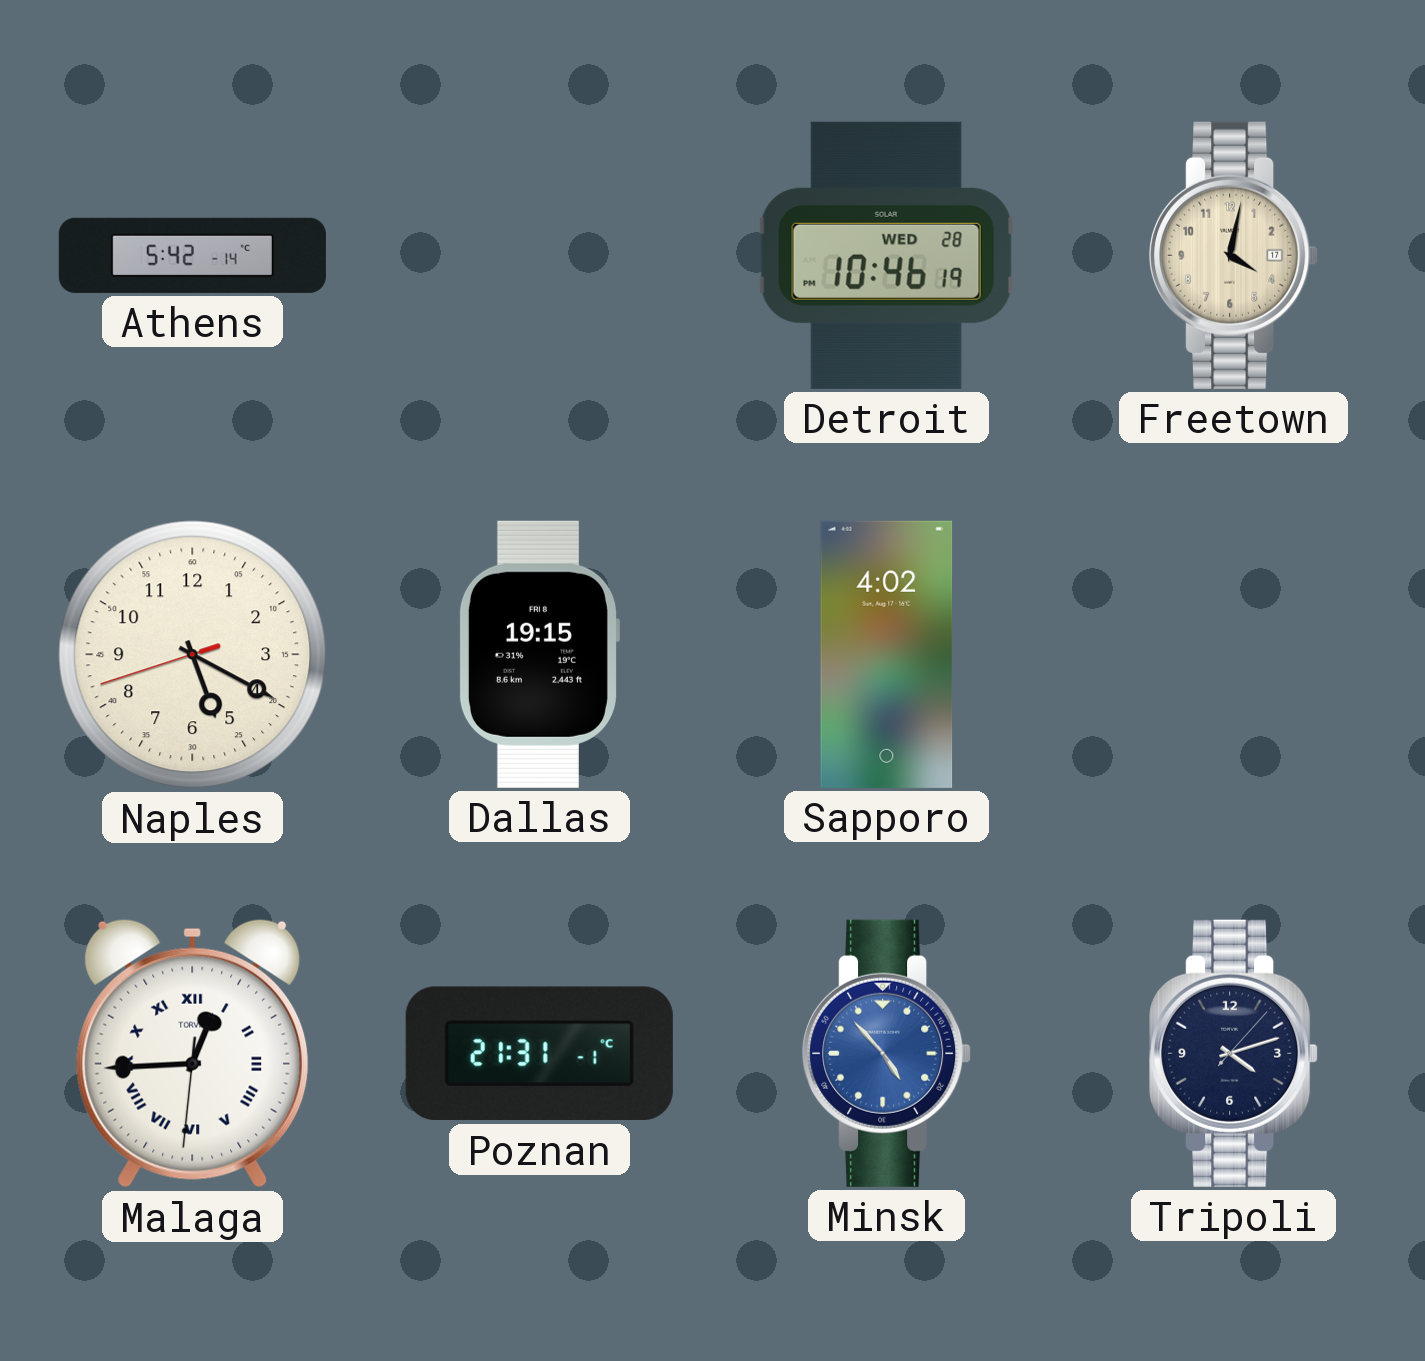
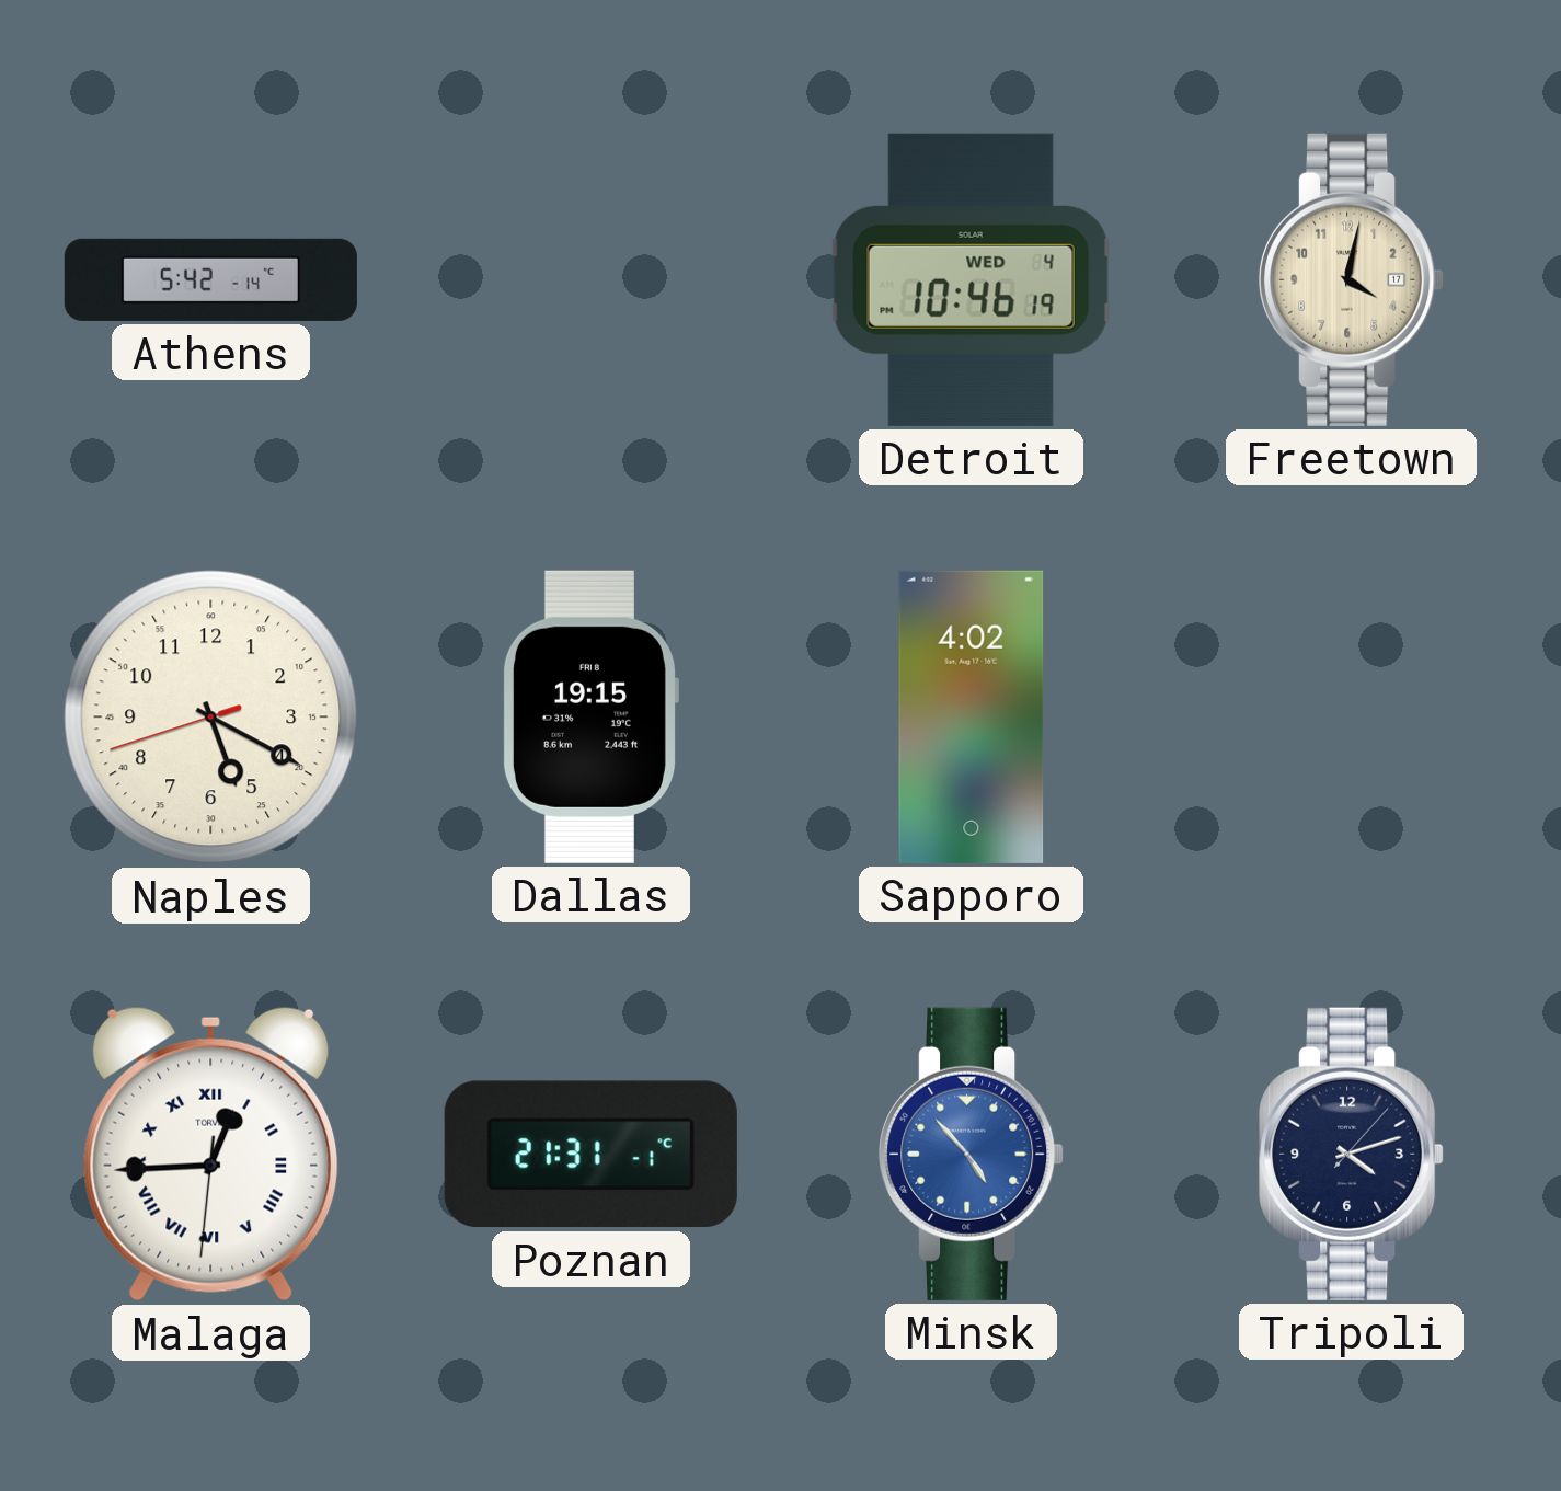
Detroit date: WED 28 -> WED 4 (972, 279)
